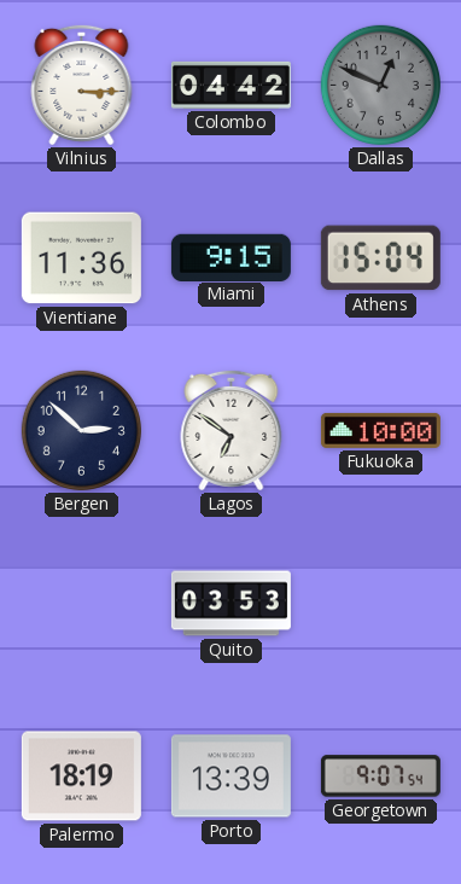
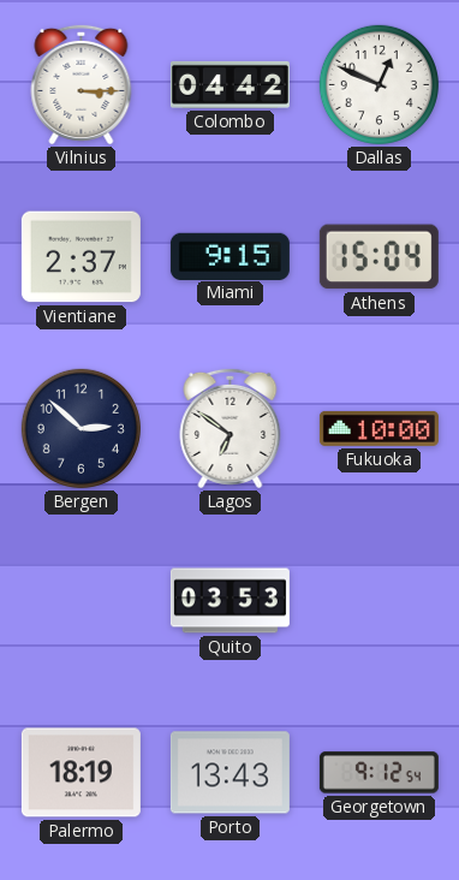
Dallas dial: grey -> white (378, 84)
Vientiane: 11:36 -> 2:37 (81, 257)
Porto: 13:39 -> 13:43 (229, 773)
Georgetown: 9:07 -> 9:12 (378, 773)
